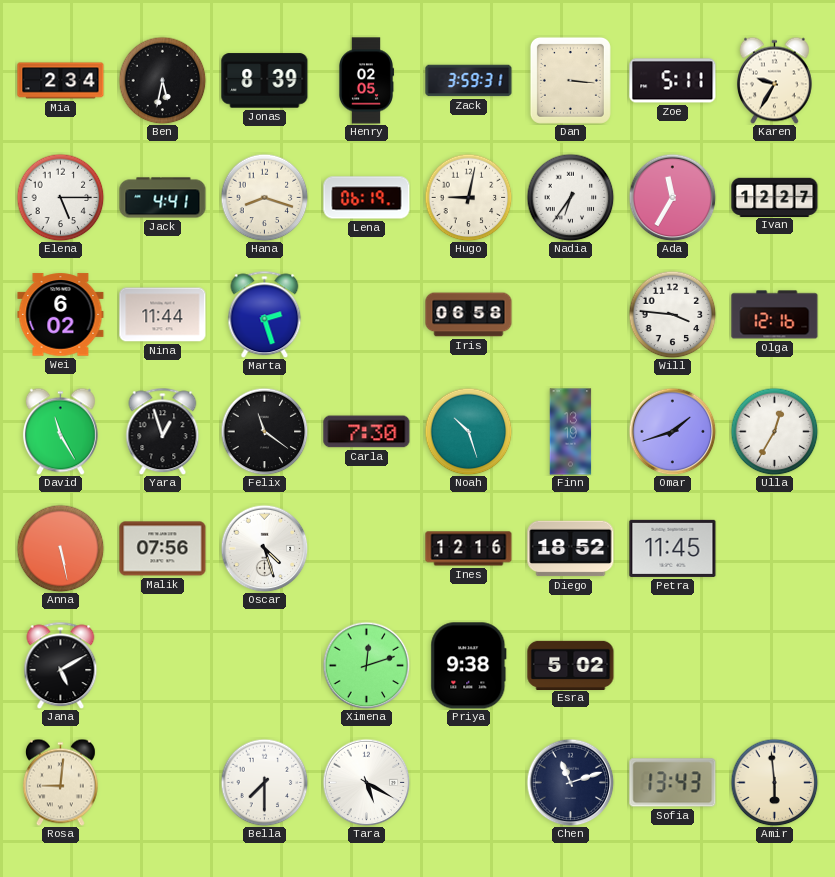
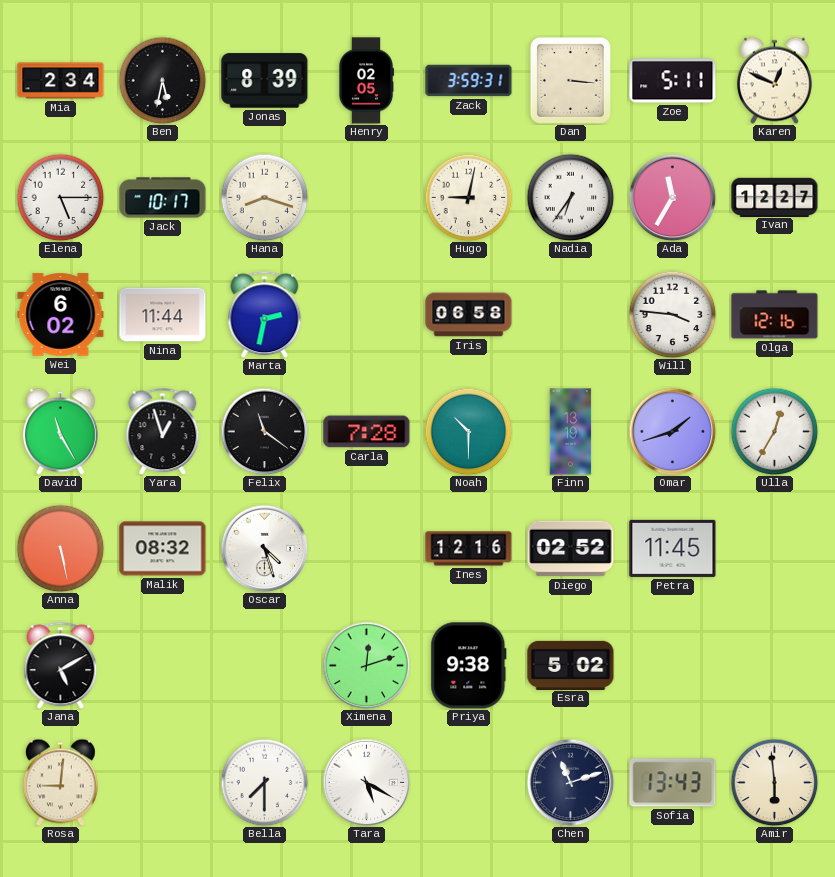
Karen: 9:35 -> 12:49 (774, 80)
Jack: 4:41 -> 10:17 (163, 198)
Lena: 06:19 -> none (367, 198)
Marta: 2:27 -> 2:32 (265, 314)
Carla: 7:30 -> 7:28 (367, 432)
Noah: 10:27 -> 10:30 (468, 431)
Malik: 07:56 -> 08:32 (163, 549)
Diego: 18:52 -> 02:52 (571, 549)
